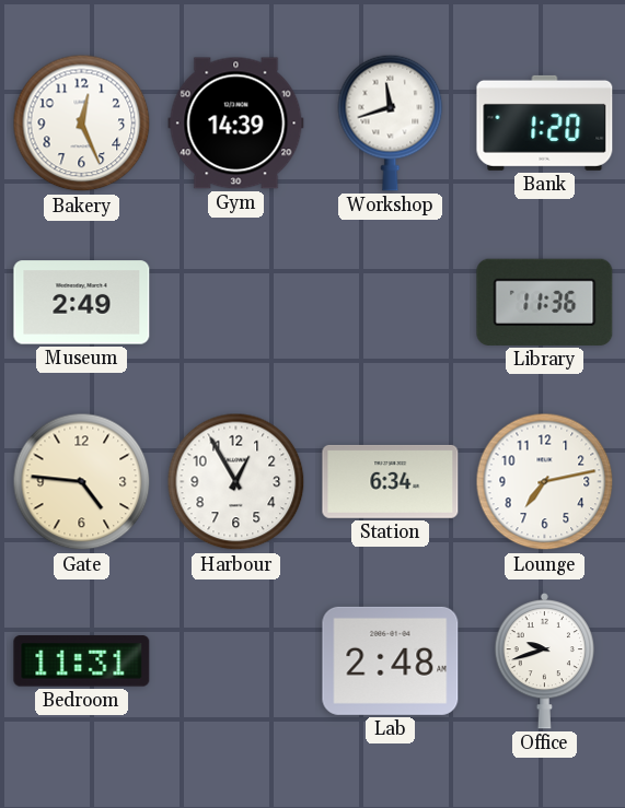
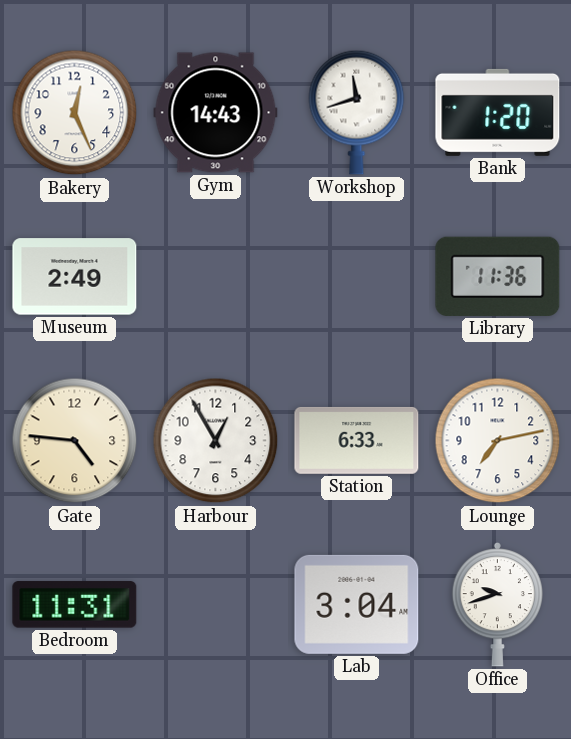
Gym: 14:39 -> 14:43 (216, 113)
Station: 6:34 -> 6:33 (357, 440)
Lab: 2:48 -> 3:04 (357, 604)
